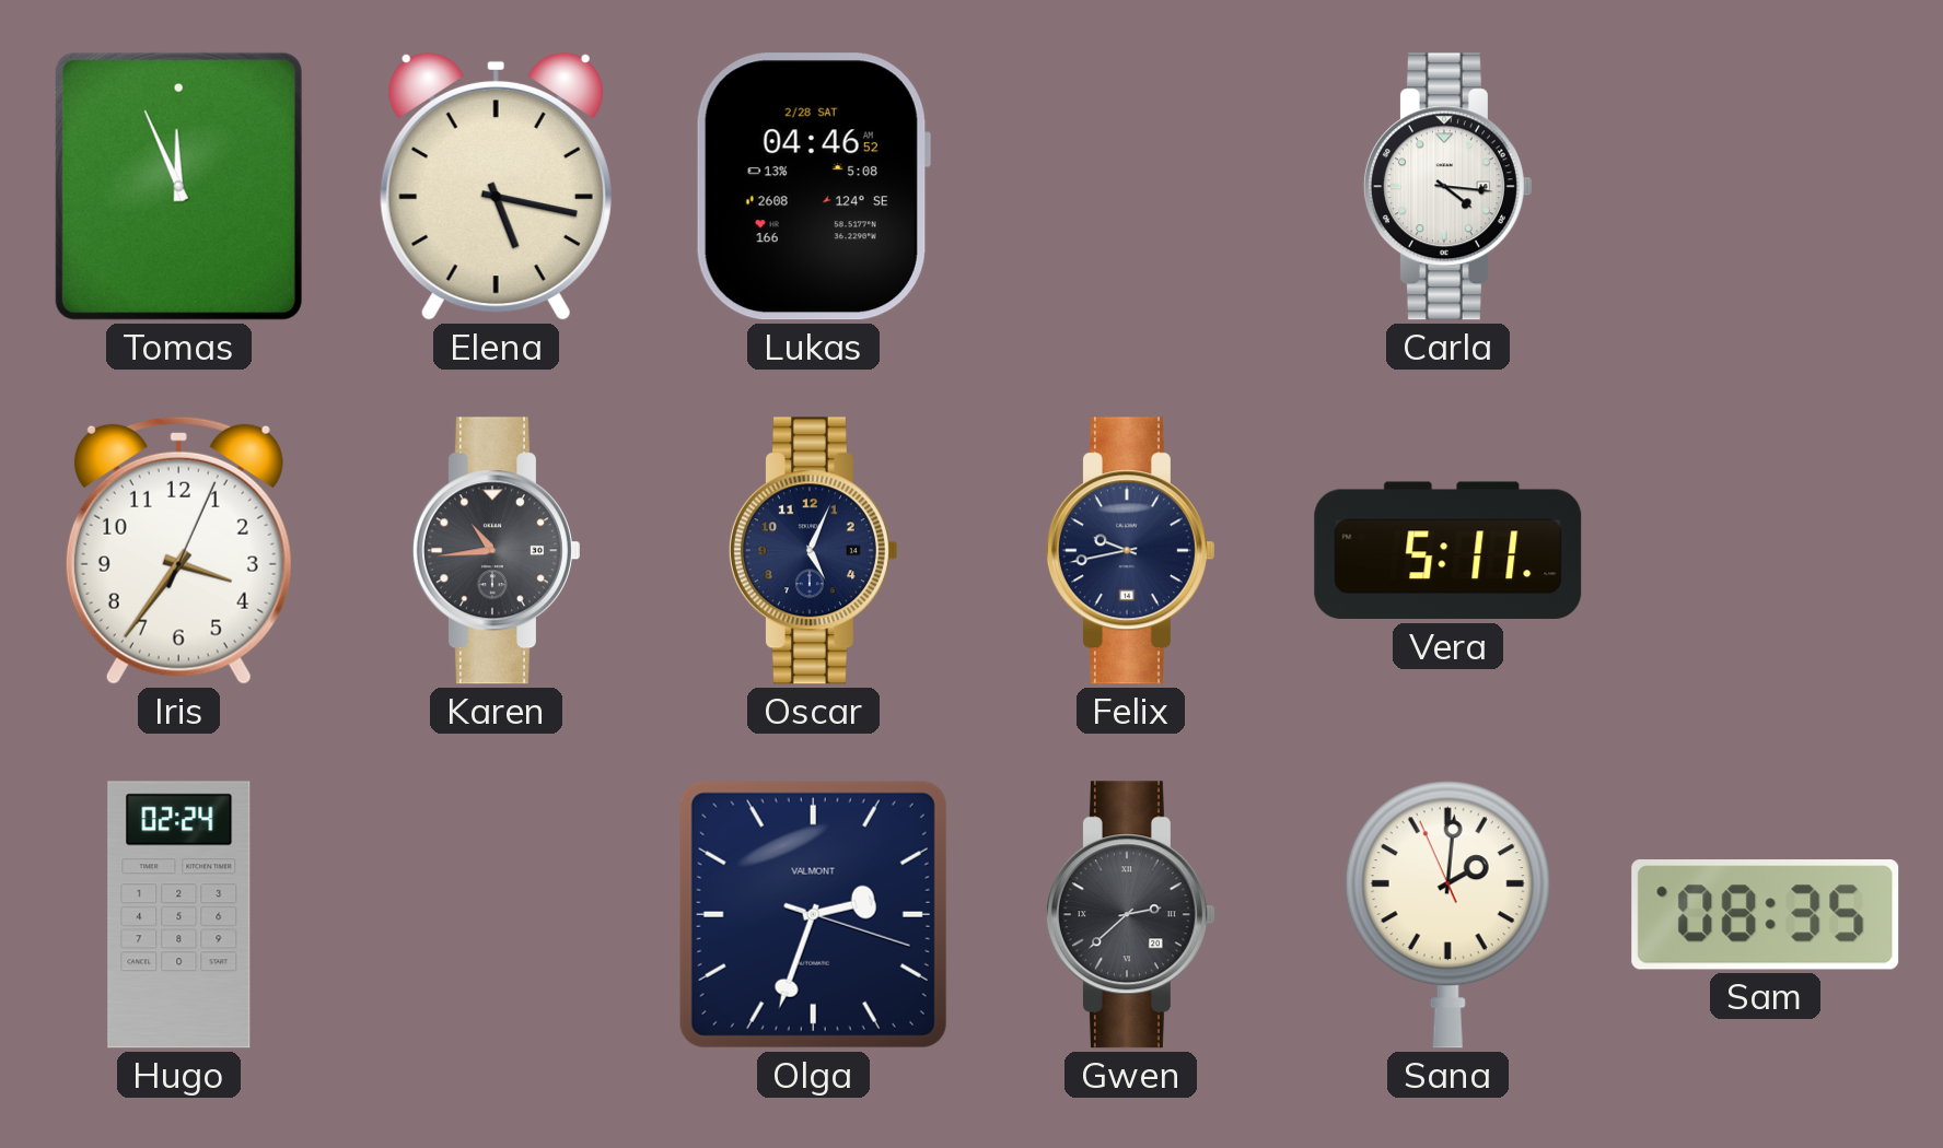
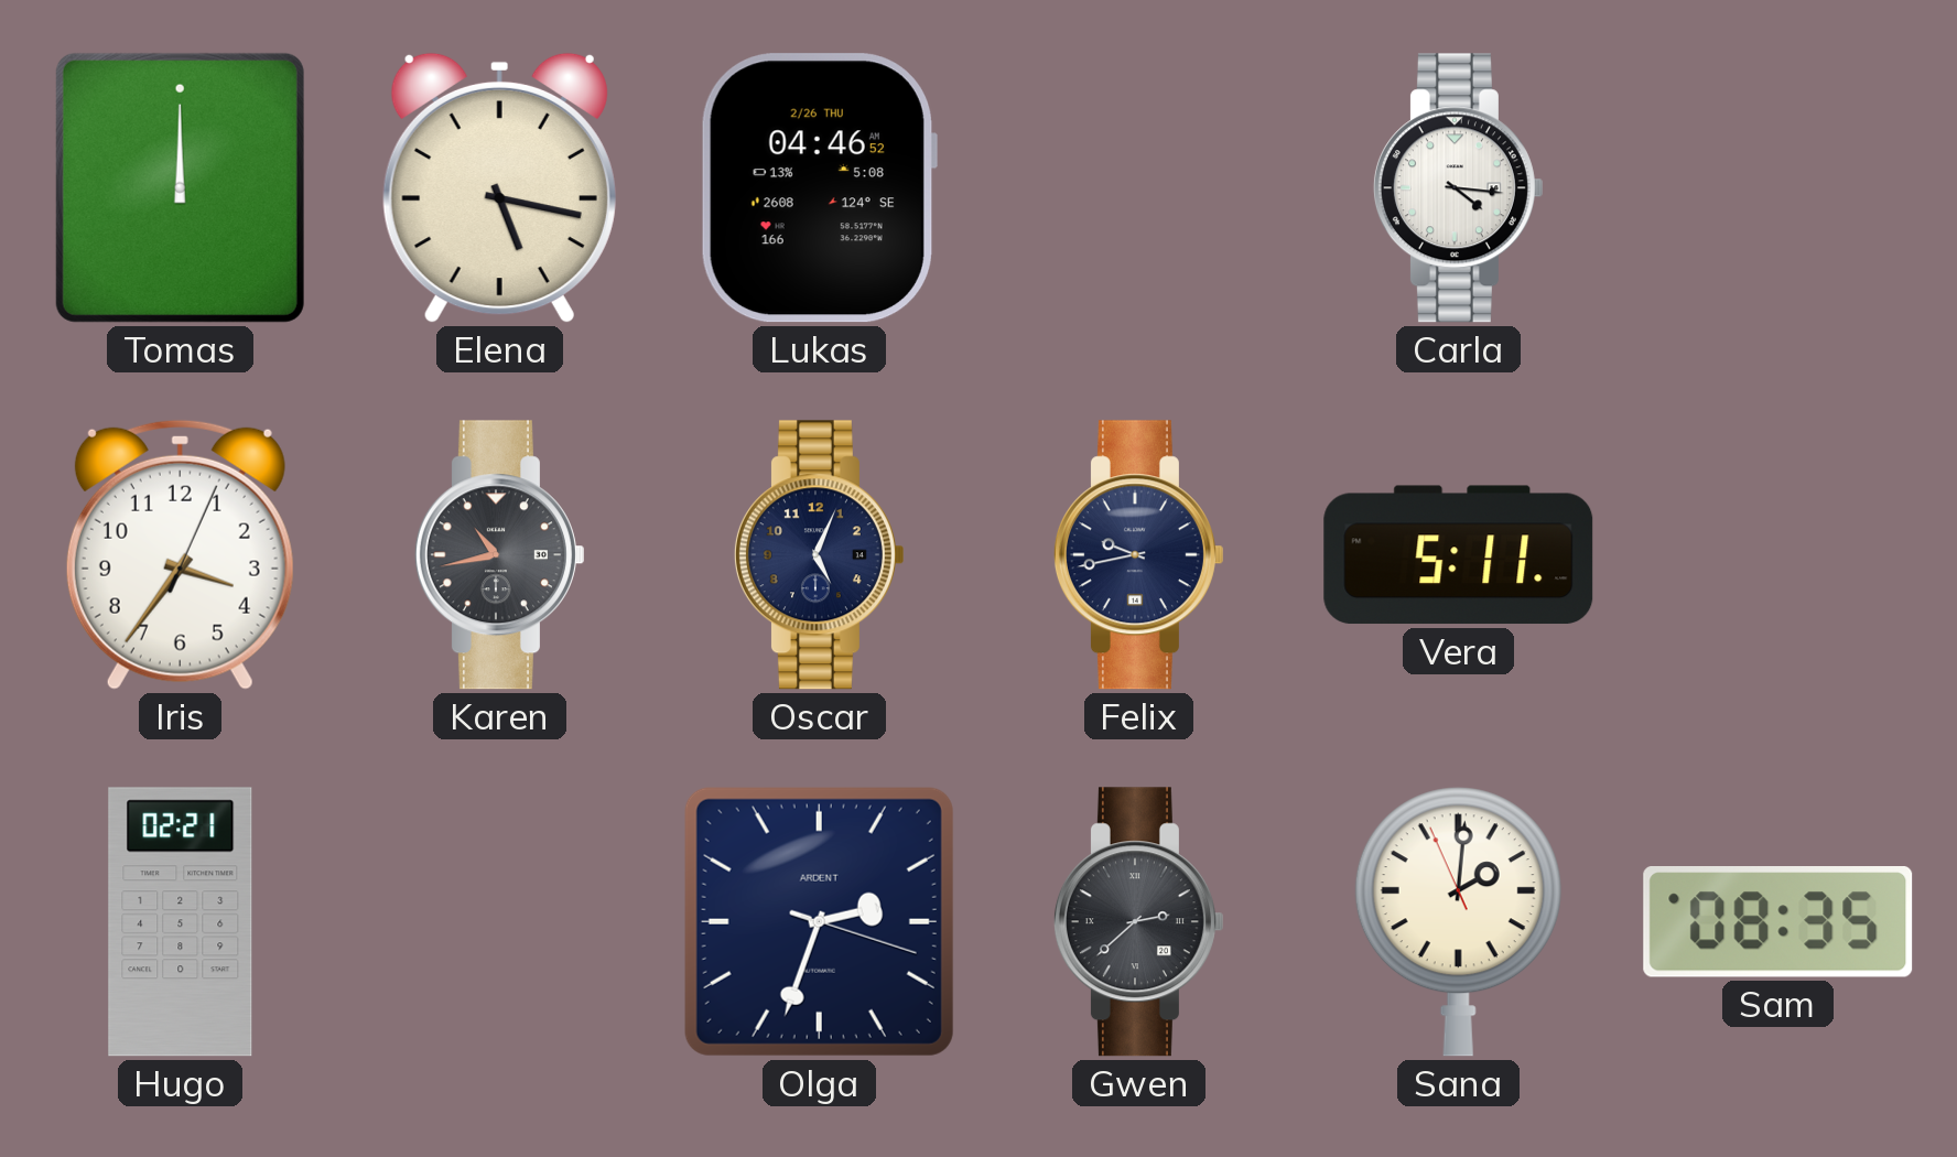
Tomas: 11:56 -> 12:00 (180, 187)
Lukas date: 2/28 SAT -> 2/26 THU (819, 188)
Karen: 10:44 -> 10:43 (499, 555)
Hugo: 02:24 -> 02:21 (181, 922)
Olga brand: VALMONT -> ARDENT (819, 921)
